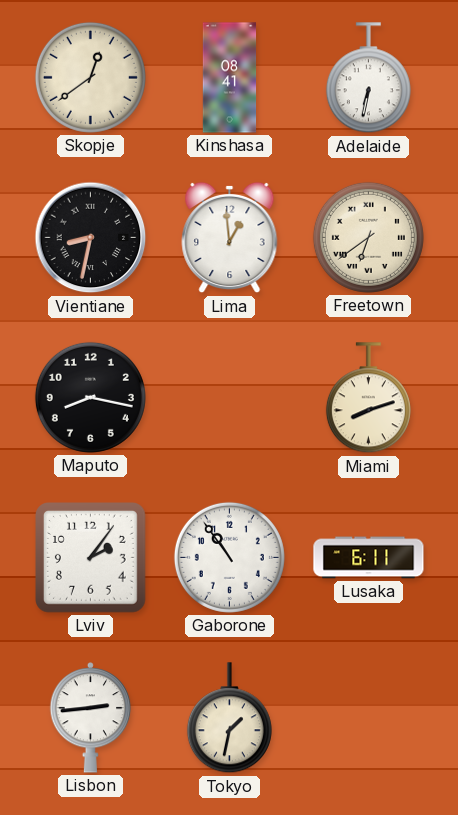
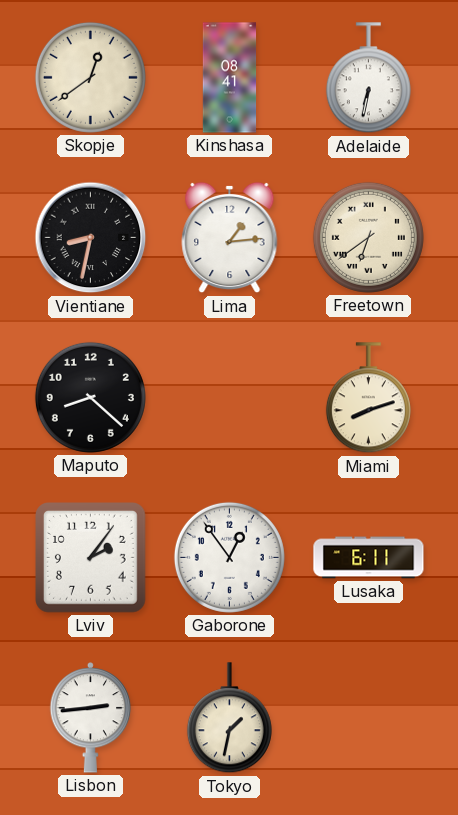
Lima: 12:59 -> 1:14 (230, 238)
Maputo: 8:17 -> 8:22 (90, 397)
Gaborone: 10:54 -> 12:54 (229, 557)
